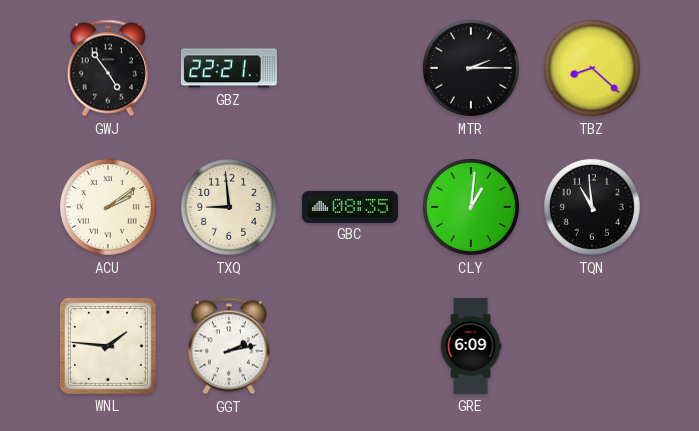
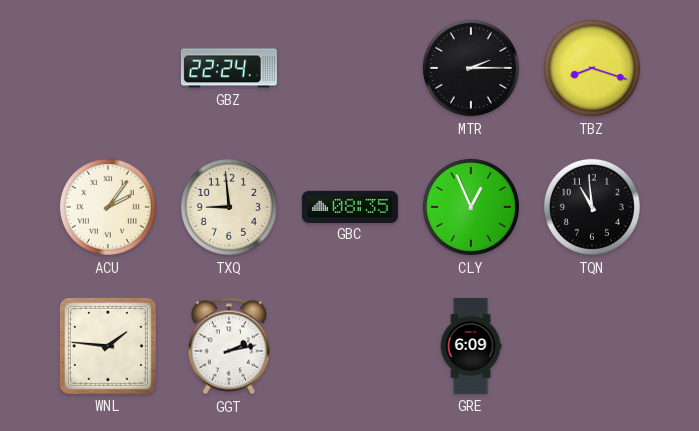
GWJ: 4:54 -> none (108, 68)
GBZ: 22:21 -> 22:24 (229, 68)
TBZ: 8:22 -> 8:18 (592, 68)
ACU: 2:09 -> 2:06 (108, 207)
CLY: 1:01 -> 12:56 (471, 207)
